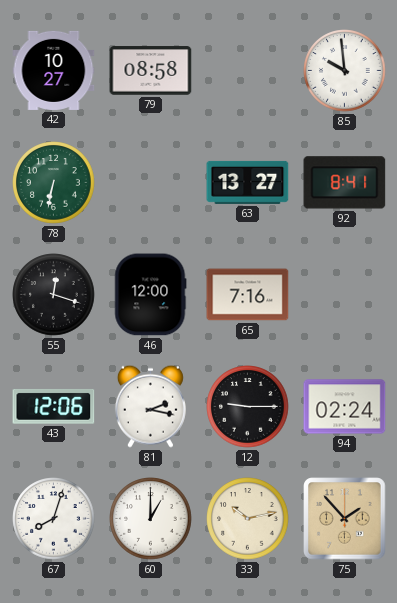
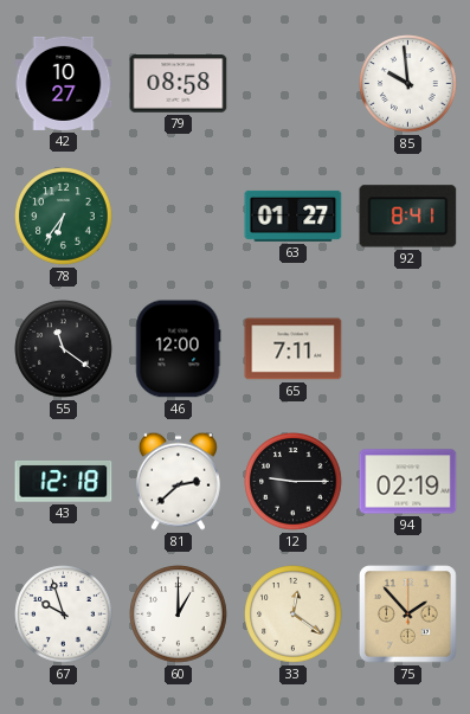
78: 6:32 -> 6:36 (64, 217)
63: 13:27 -> 01:27 (294, 216)
55: 12:18 -> 11:21 (64, 349)
65: 7:16 -> 7:11 (294, 349)
43: 12:06 -> 12:18 (64, 482)
81: 2:17 -> 2:38 (178, 481)
94: 02:24 -> 02:19 (408, 482)
67: 8:03 -> 9:57 (64, 615)
33: 10:13 -> 12:21 (294, 615)
